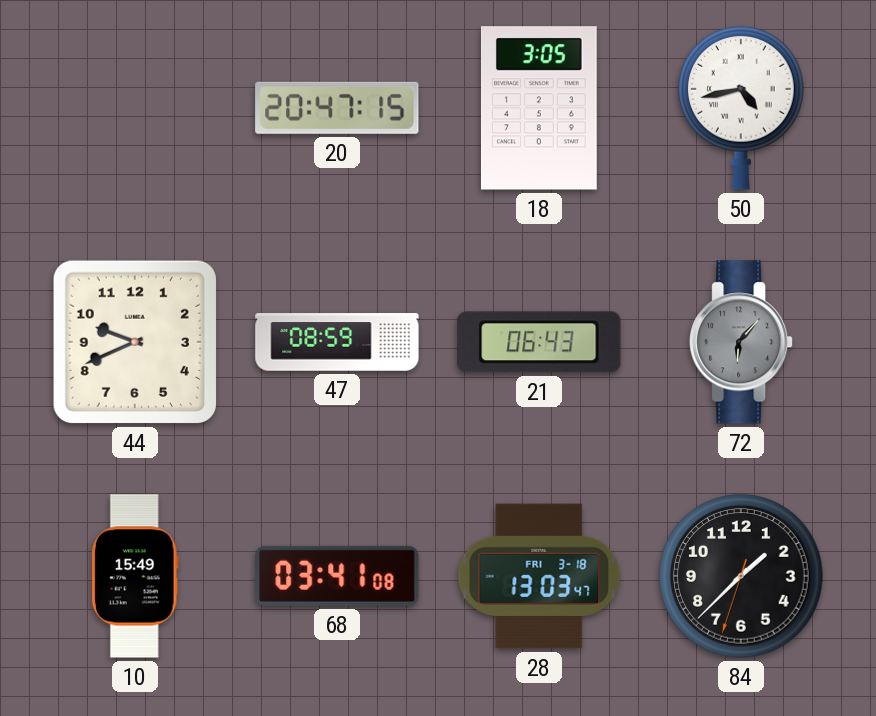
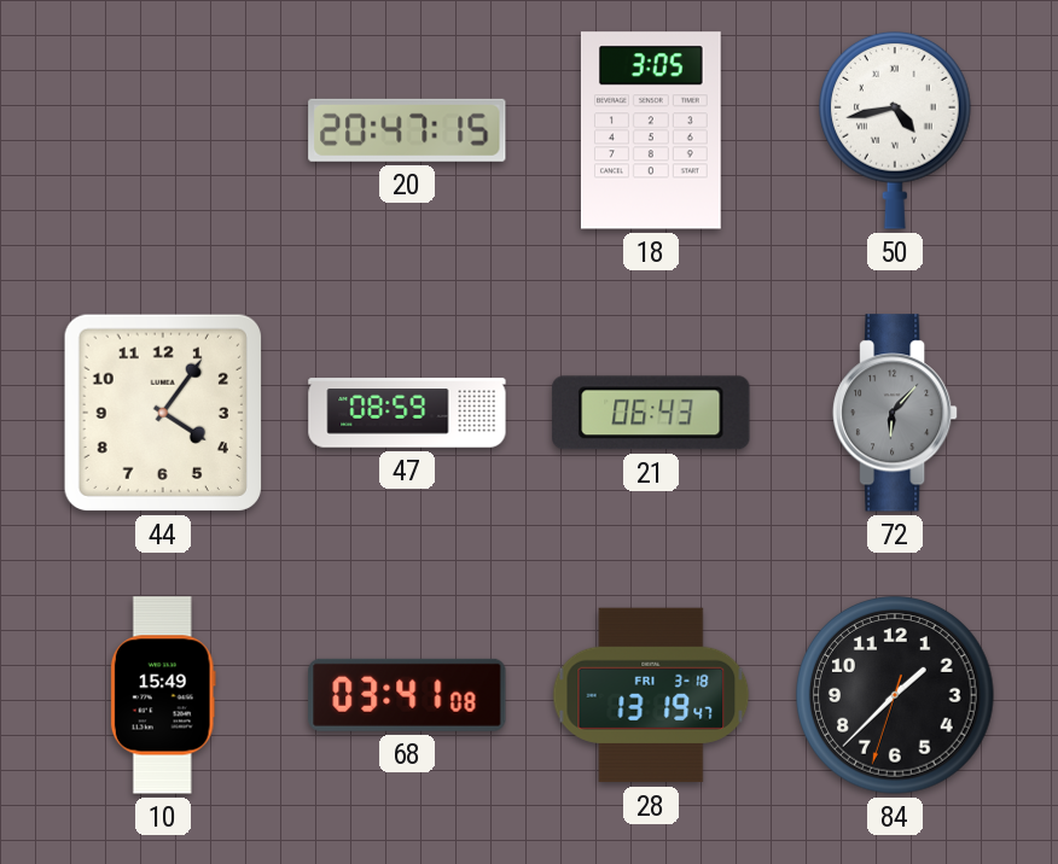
44: 9:41 -> 4:06 (163, 413)
28: 13:03 -> 13:19 (651, 695)
